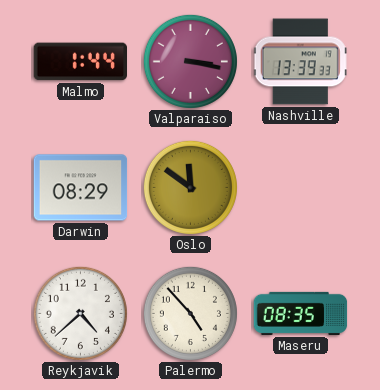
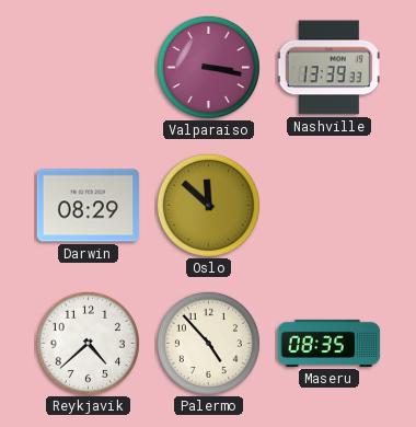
Malmo: 1:44 -> none (80, 62)
Oslo: 11:51 -> 11:52 (208, 205)
